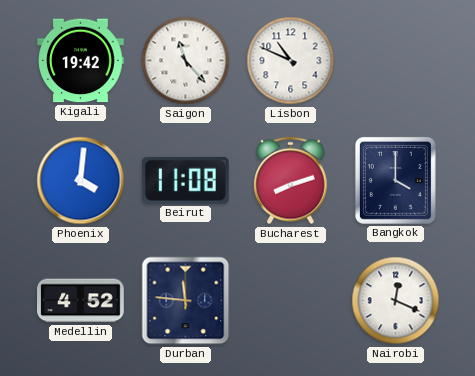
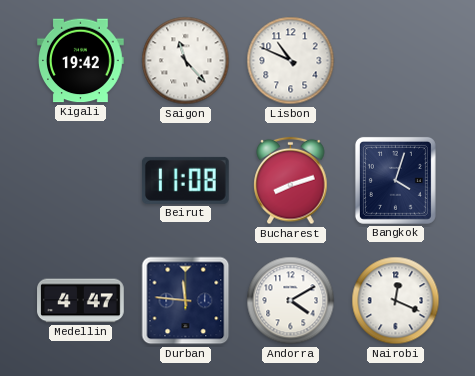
Phoenix: 4:01 -> none (81, 181)
Bangkok: 4:00 -> 4:03 (395, 180)
Medellin: 4:52 -> 4:47 (81, 301)
Andorra: none -> 4:10 (291, 301)
